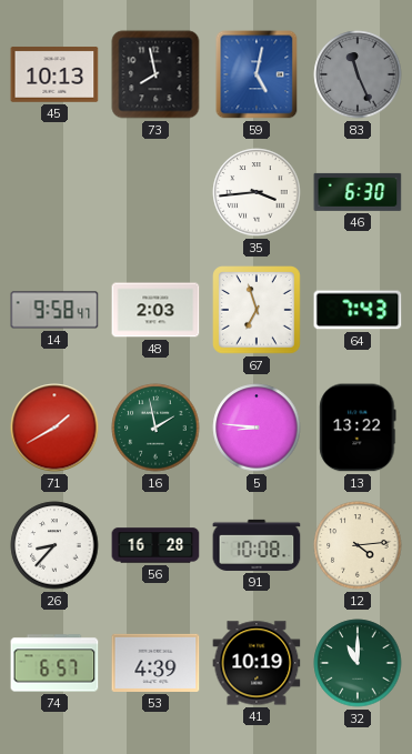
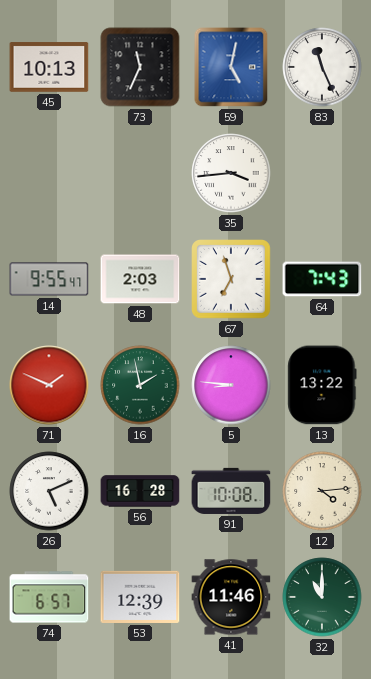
73: 7:58 -> 11:34 (140, 67)
83 dial: grey -> white (322, 67)
46: 6:30 -> none (358, 192)
14: 9:58 -> 9:55 (49, 279)
71: 1:40 -> 1:49 (49, 385)
26: 8:37 -> 5:11 (49, 491)
53: 4:39 -> 12:39 (140, 597)
41: 10:19 -> 11:46 (231, 597)
